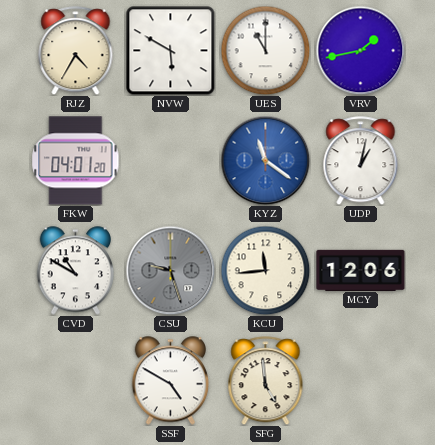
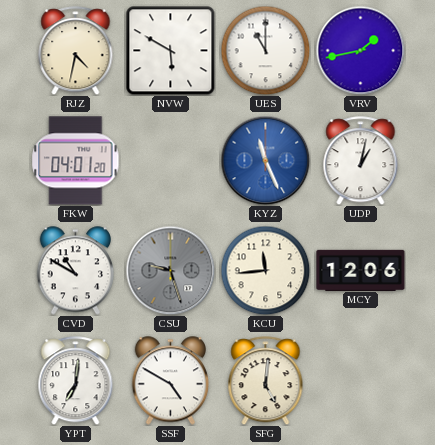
RJZ: 4:35 -> 4:32 (76, 51)
KYZ: 11:21 -> 11:26 (265, 160)
YPT: none -> 7:01 (76, 381)
SFG: 4:59 -> 5:01 (266, 381)
